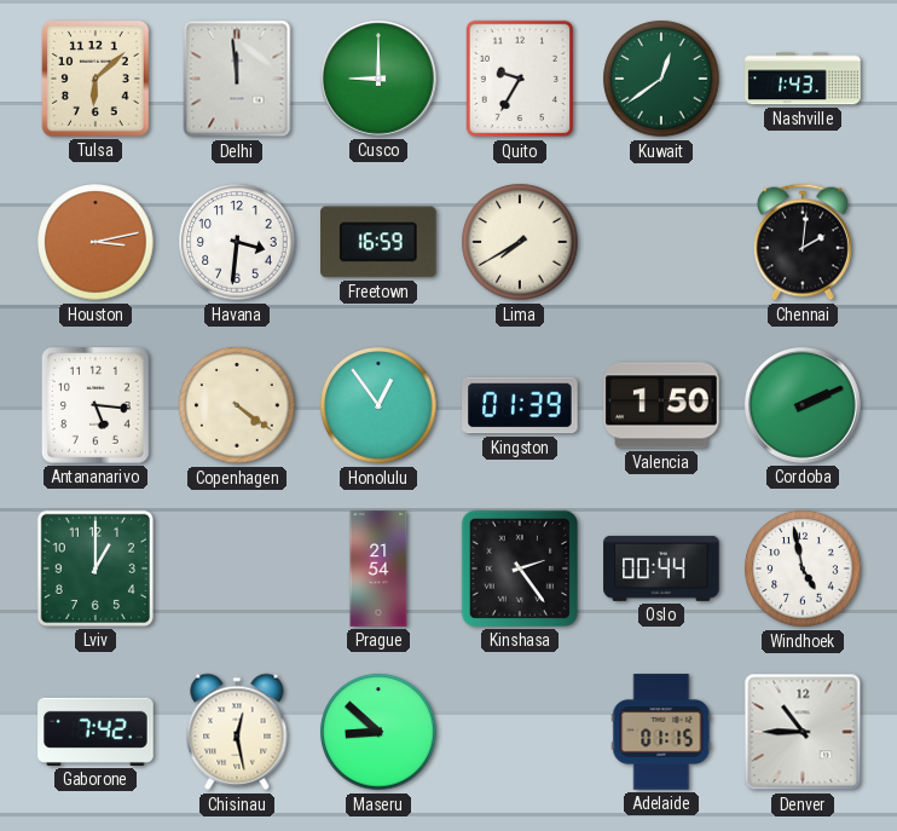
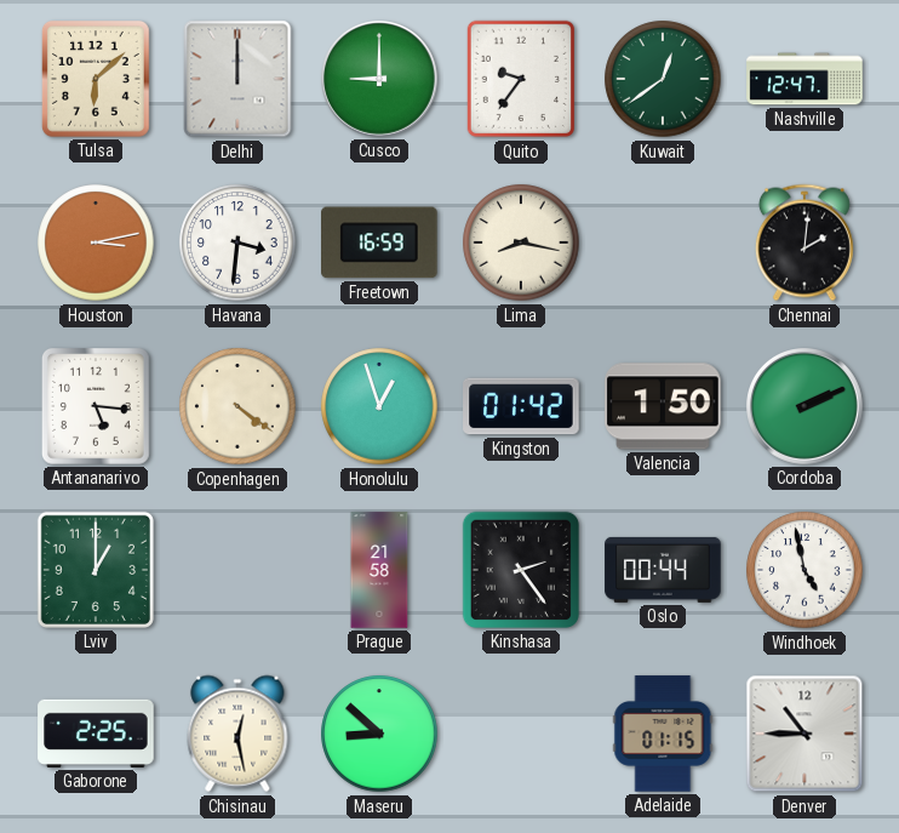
Delhi: 11:59 -> 12:00 (237, 79)
Quito: 9:35 -> 9:36 (520, 79)
Nashville: 1:43 -> 12:47 (804, 79)
Lima: 7:40 -> 8:17 (521, 243)
Honolulu: 12:54 -> 12:57 (379, 406)
Kingston: 01:39 -> 01:42 (521, 406)
Prague: 21:54 -> 21:58 (379, 570)
Gaborone: 7:42 -> 2:25 (96, 734)
